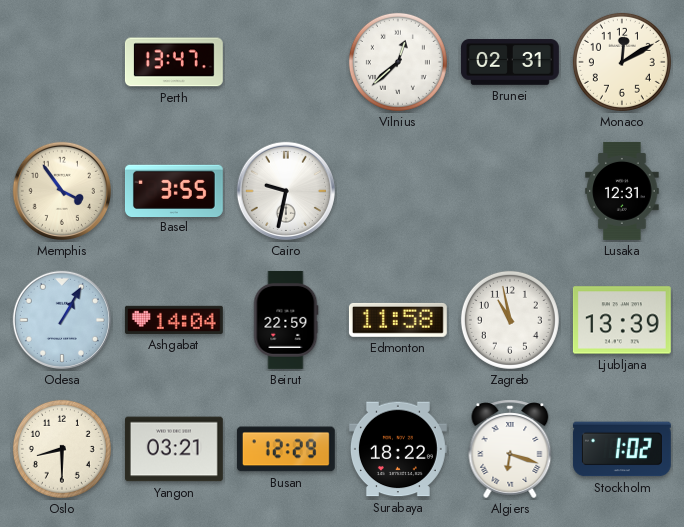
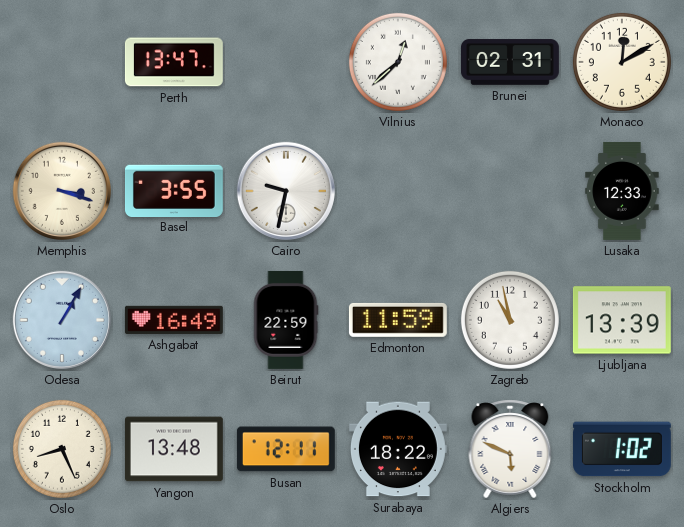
Memphis: 3:54 -> 3:18 (62, 191)
Lusaka: 12:31 -> 12:33 (622, 191)
Ashgabat: 14:04 -> 16:49 (174, 320)
Edmonton: 11:58 -> 11:59 (398, 320)
Oslo: 8:30 -> 8:26 (62, 449)
Yangon: 03:21 -> 13:48 (174, 449)
Busan: 12:29 -> 12:11 (286, 449)
Algiers: 6:18 -> 5:49 (510, 449)
